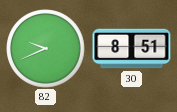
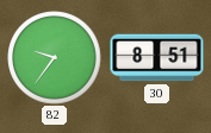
82: 9:41 -> 9:36 (55, 58)
